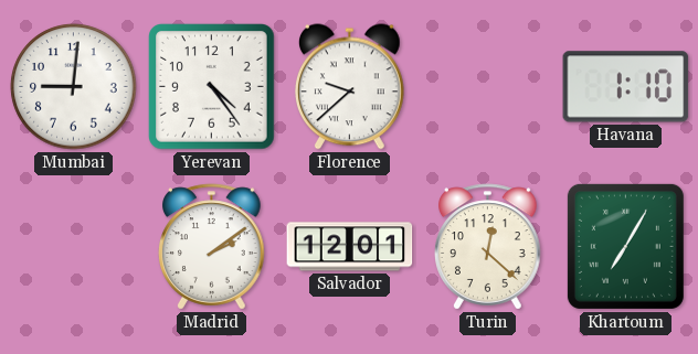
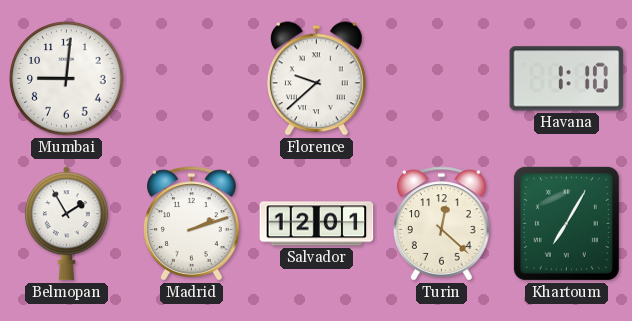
Yerevan: 4:24 -> none (212, 87)
Belmopan: none -> 1:55 (66, 224)
Madrid: 2:09 -> 2:12 (192, 224)
